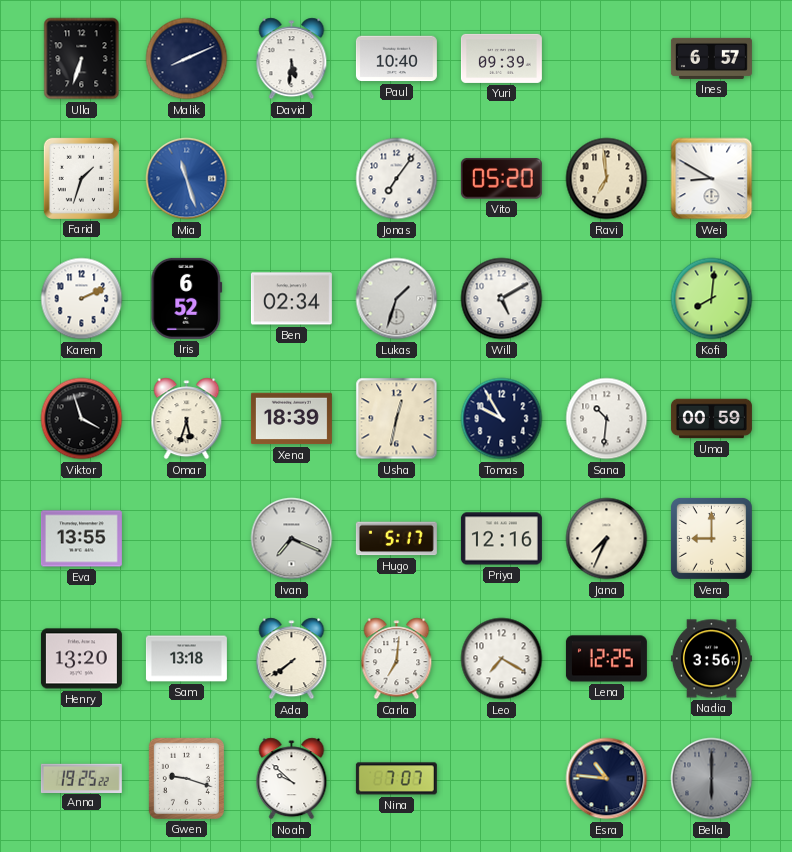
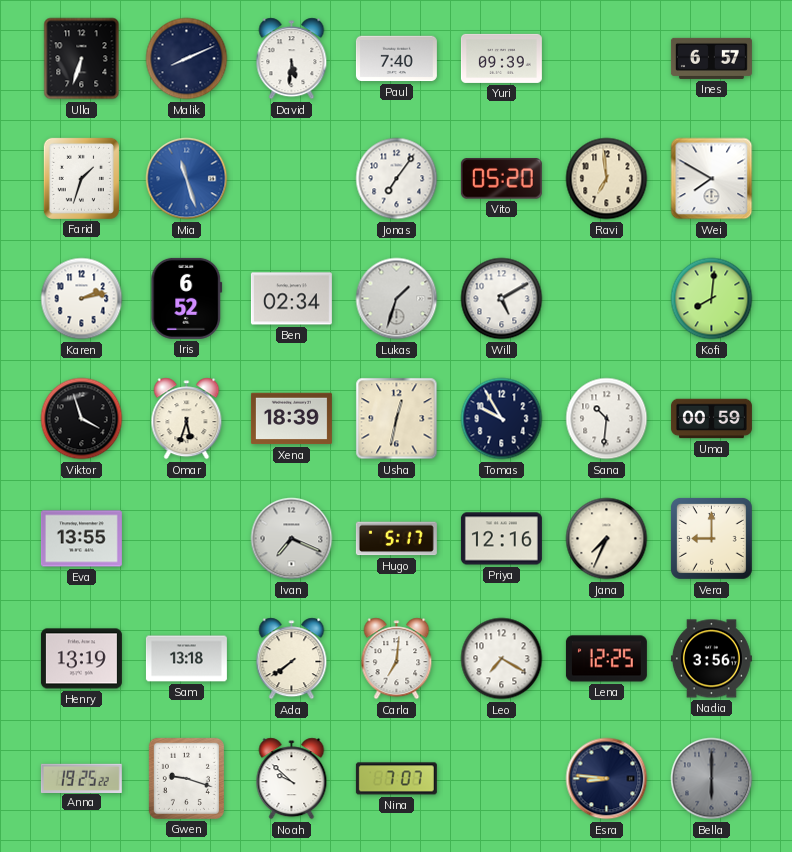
Paul: 10:40 -> 7:40 (396, 59)
Wei: 8:50 -> 7:50 (712, 179)
Karen: 2:11 -> 2:13 (82, 299)
Henry: 13:20 -> 13:19 (81, 659)
Esra: 10:46 -> 8:46 (607, 779)
